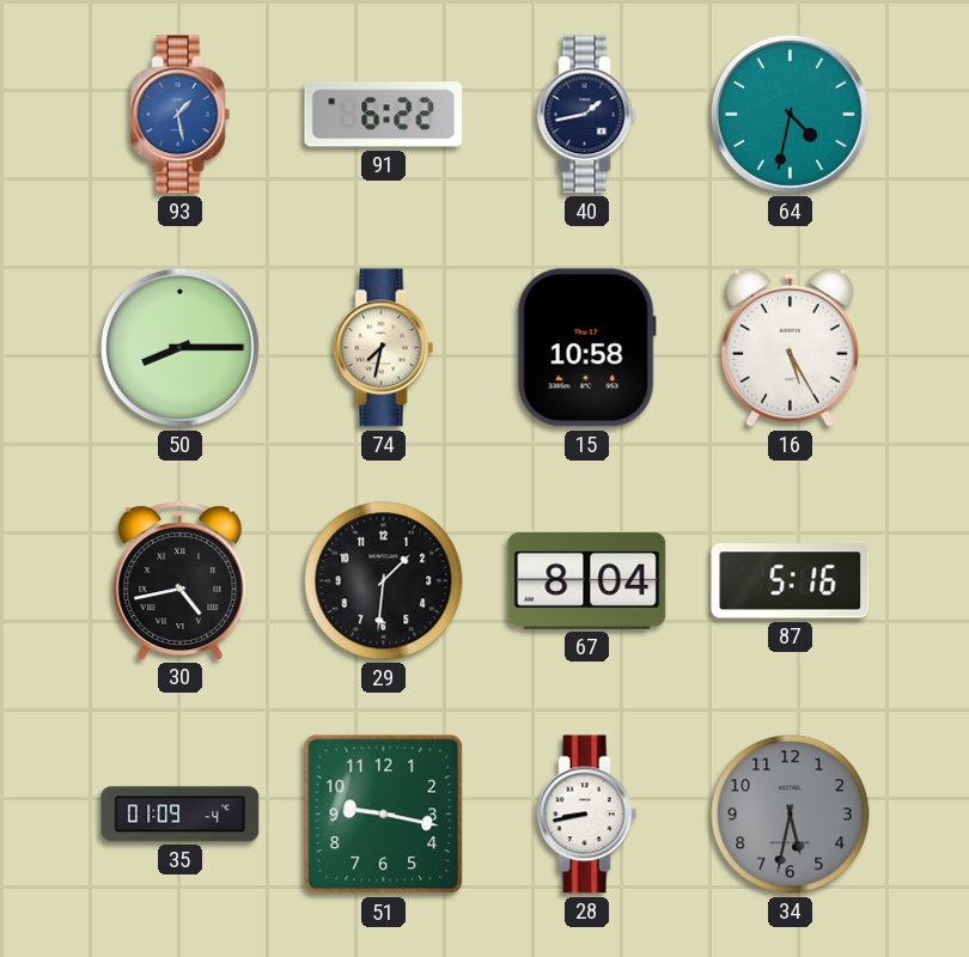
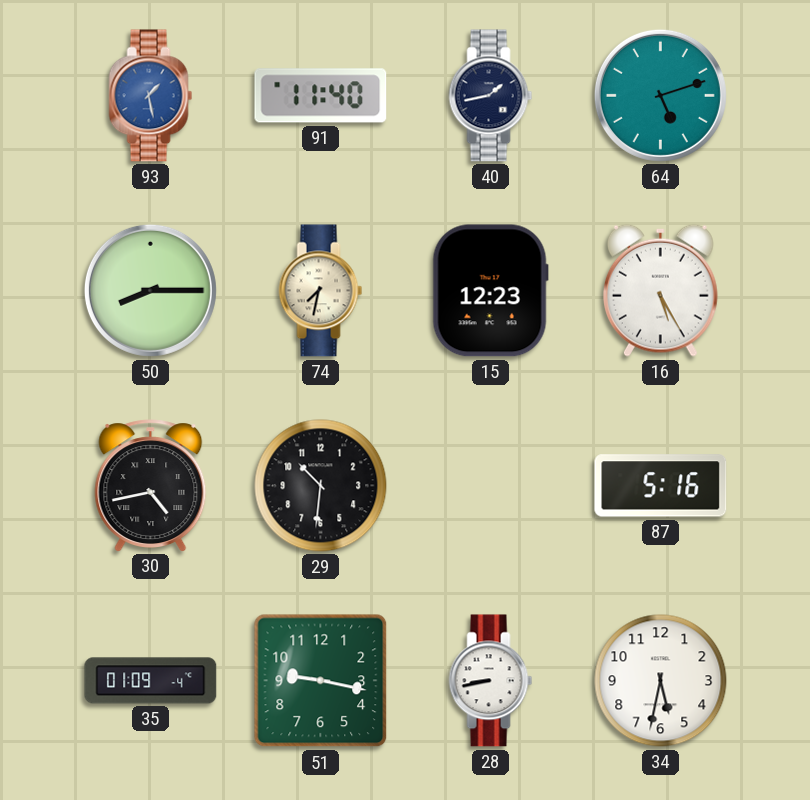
91: 6:22 -> 11:40 (321, 96)
64: 4:32 -> 5:12 (660, 95)
15: 10:58 -> 12:23 (490, 291)
29: 1:31 -> 10:31 (321, 486)
67: 8:04 -> none (587, 580)
34 dial: grey -> white (661, 681)
